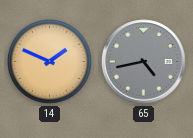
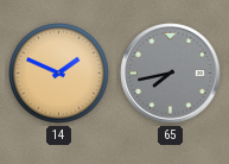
65: 4:43 -> 7:43 (171, 74)
